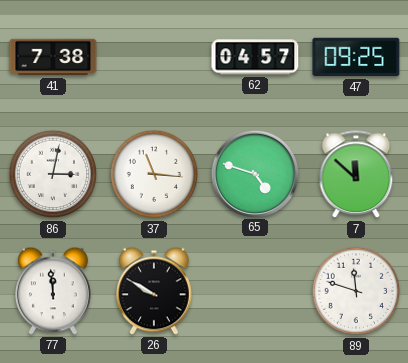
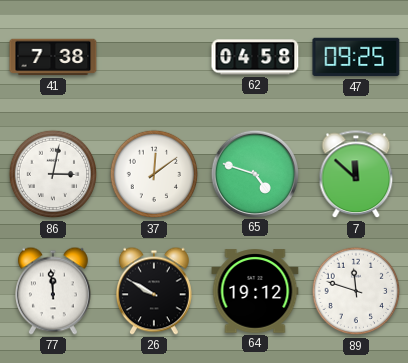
62: 04:57 -> 04:58 (255, 57)
37: 11:16 -> 12:09 (154, 174)
64: none -> 19:12 (255, 291)
